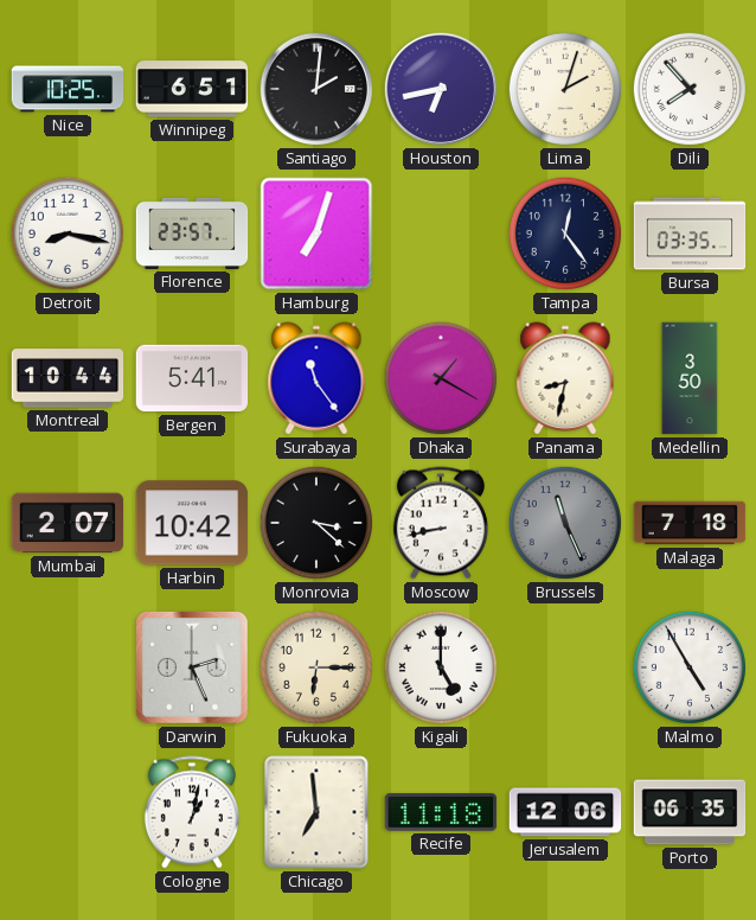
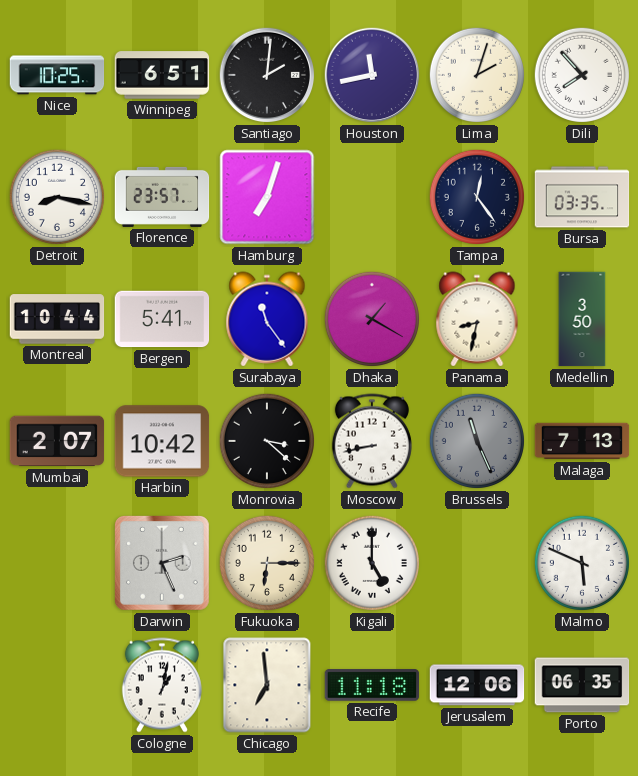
Houston: 6:43 -> 11:43 (372, 75)
Malaga: 7:18 -> 7:13 (582, 441)
Malmo: 4:55 -> 5:49 (582, 563)
